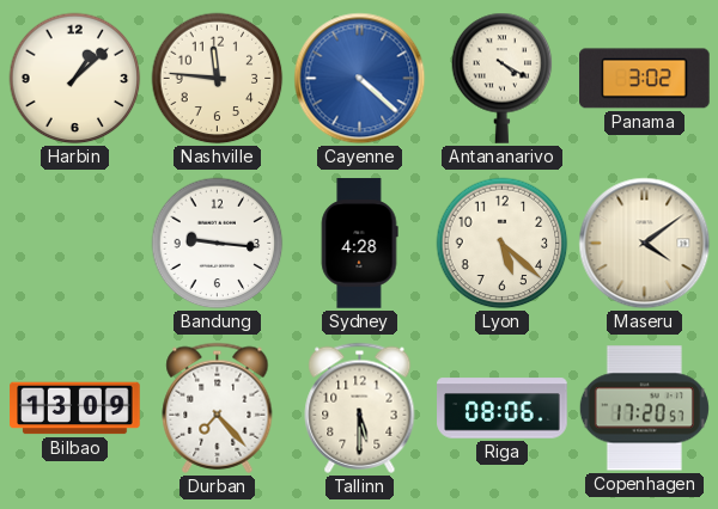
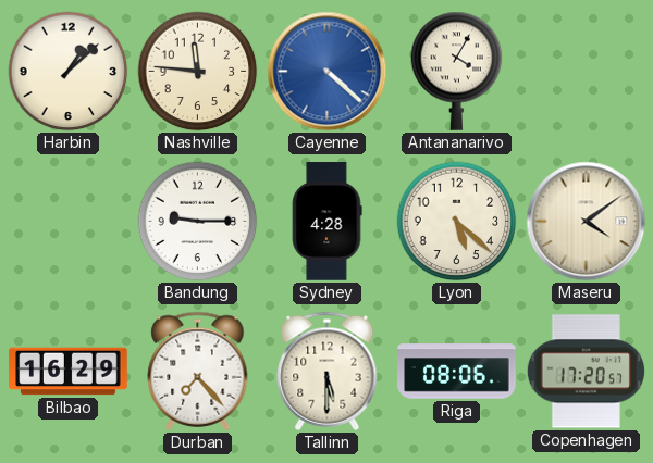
Antananarivo: 4:20 -> 4:05 (457, 71)
Panama: 3:02 -> none (645, 79)
Bandung: 9:16 -> 9:15 (198, 222)
Bilbao: 13:09 -> 16:29 (69, 372)
